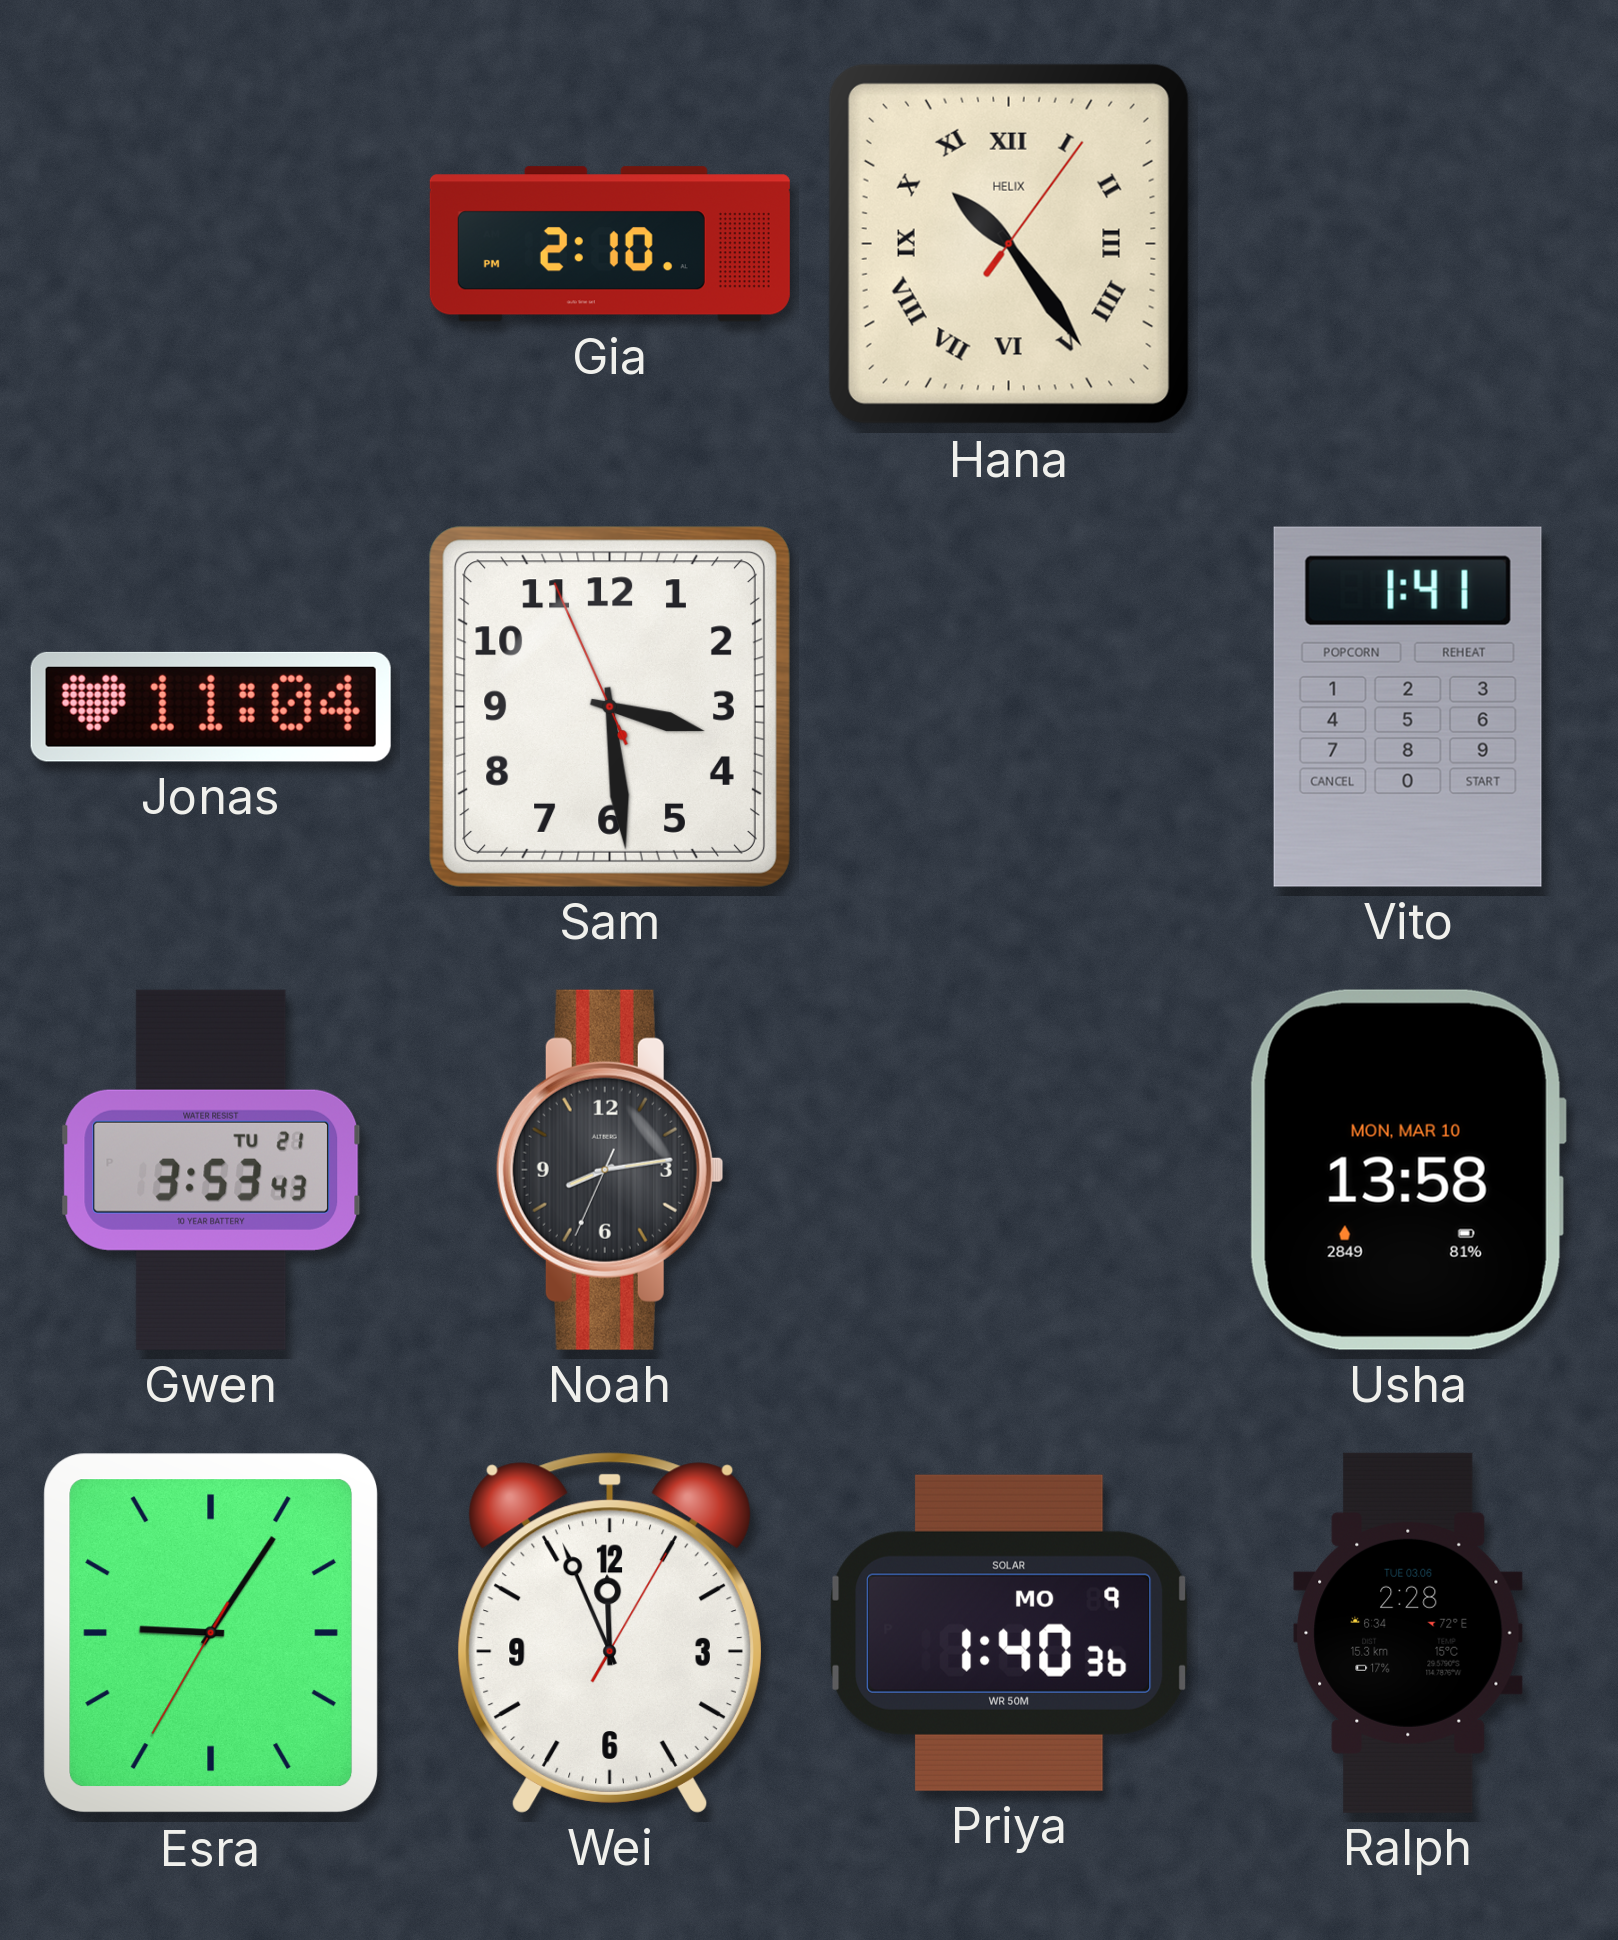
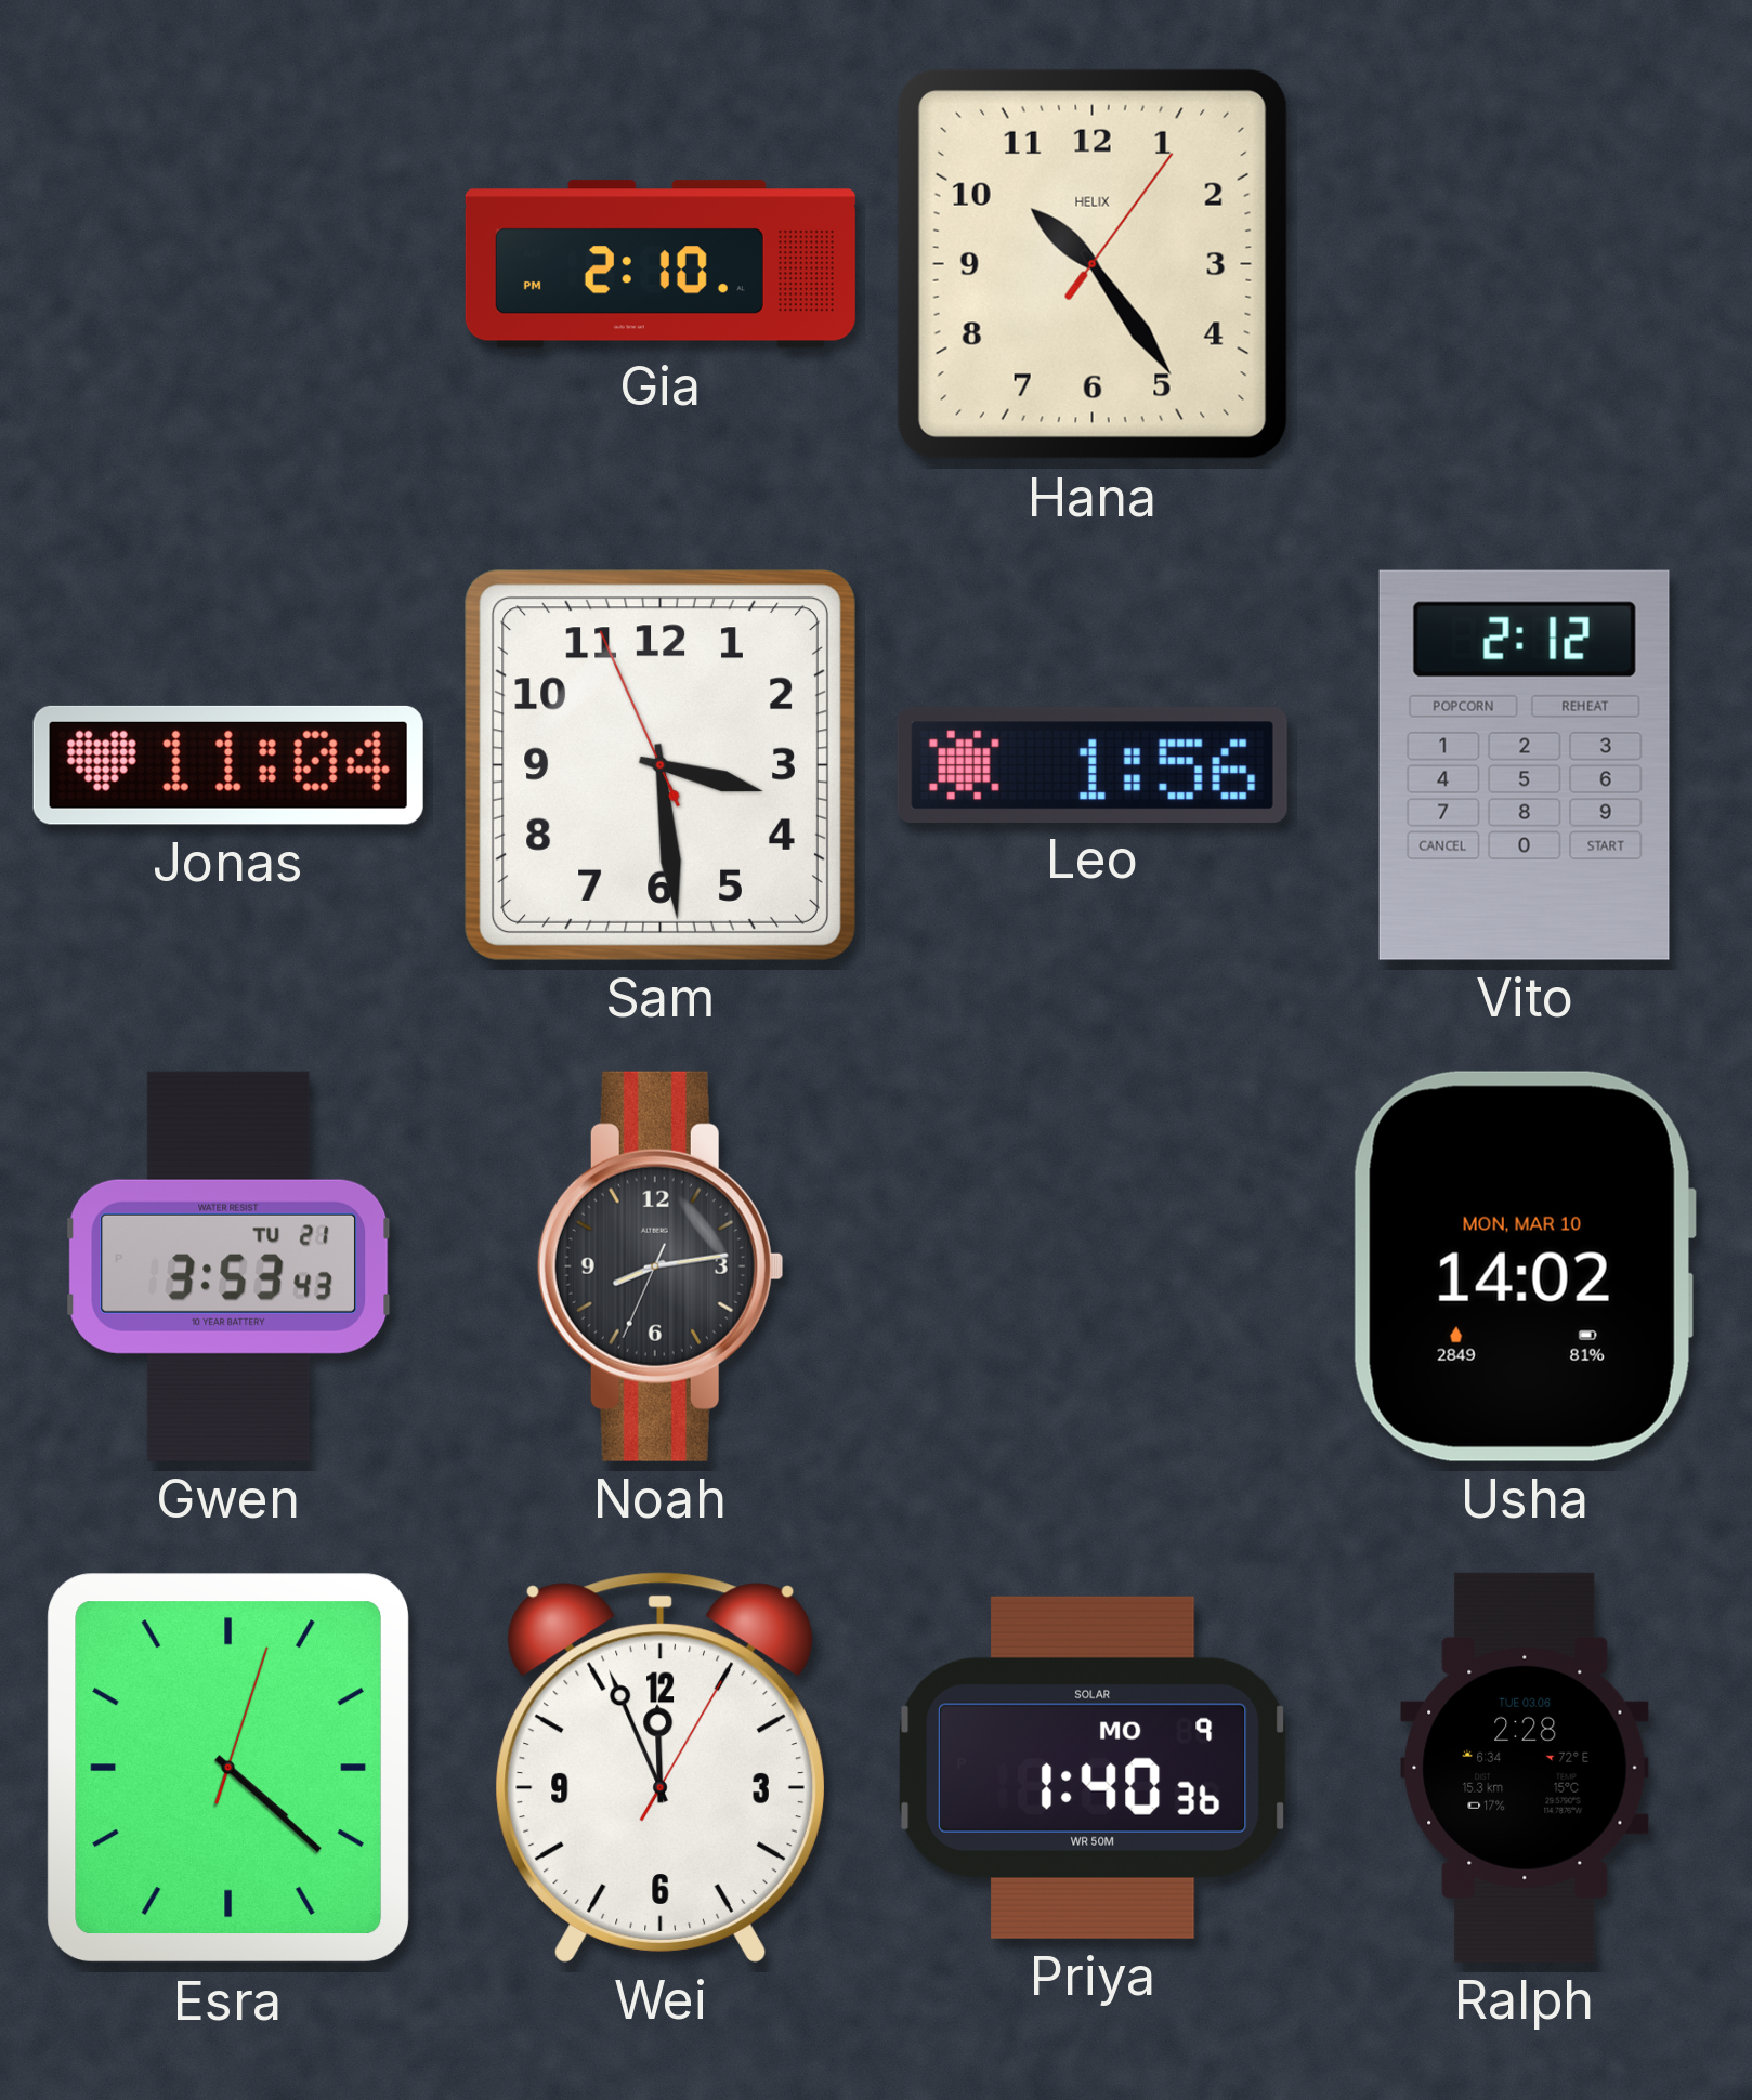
Hana numerals: Roman -> Arabic (1093, 264)
Leo: none -> 1:56 (1093, 764)
Vito: 1:41 -> 2:12 (1525, 765)
Usha: 13:58 -> 14:02 (1524, 1266)
Esra: 9:05 -> 4:22 (228, 1768)
